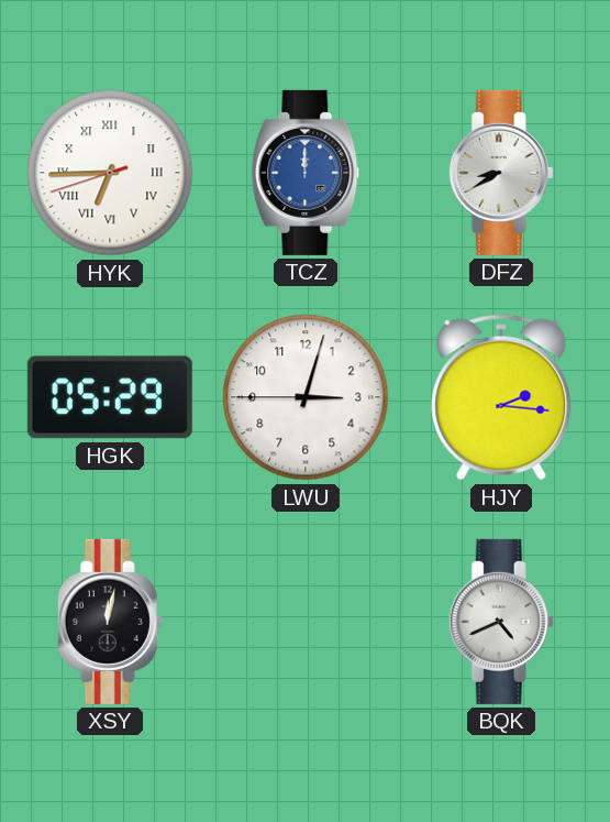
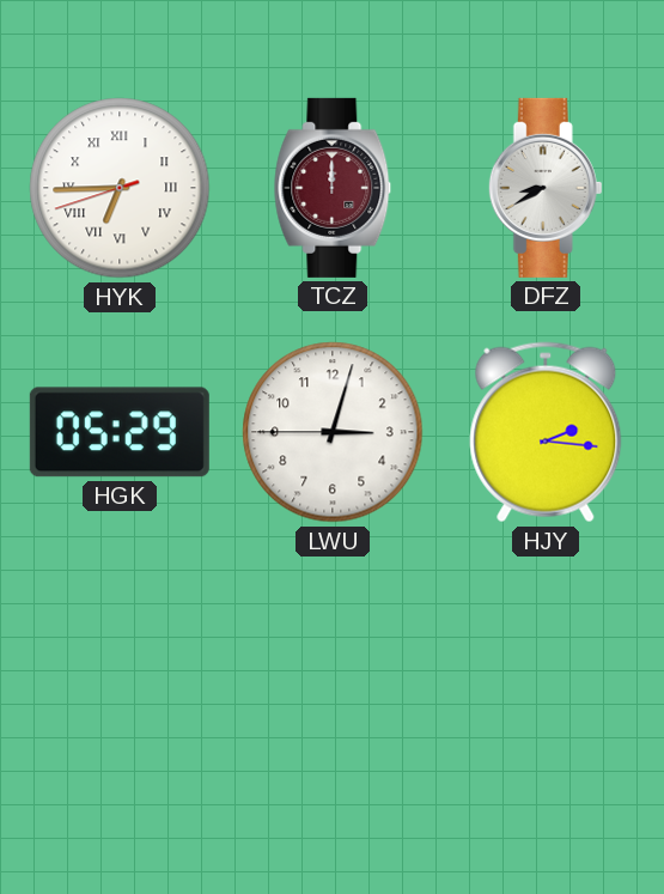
TCZ dial: blue -> burgundy (333, 188)
XSY: 12:02 -> none (110, 622)
BQK: 4:41 -> none (501, 622)
